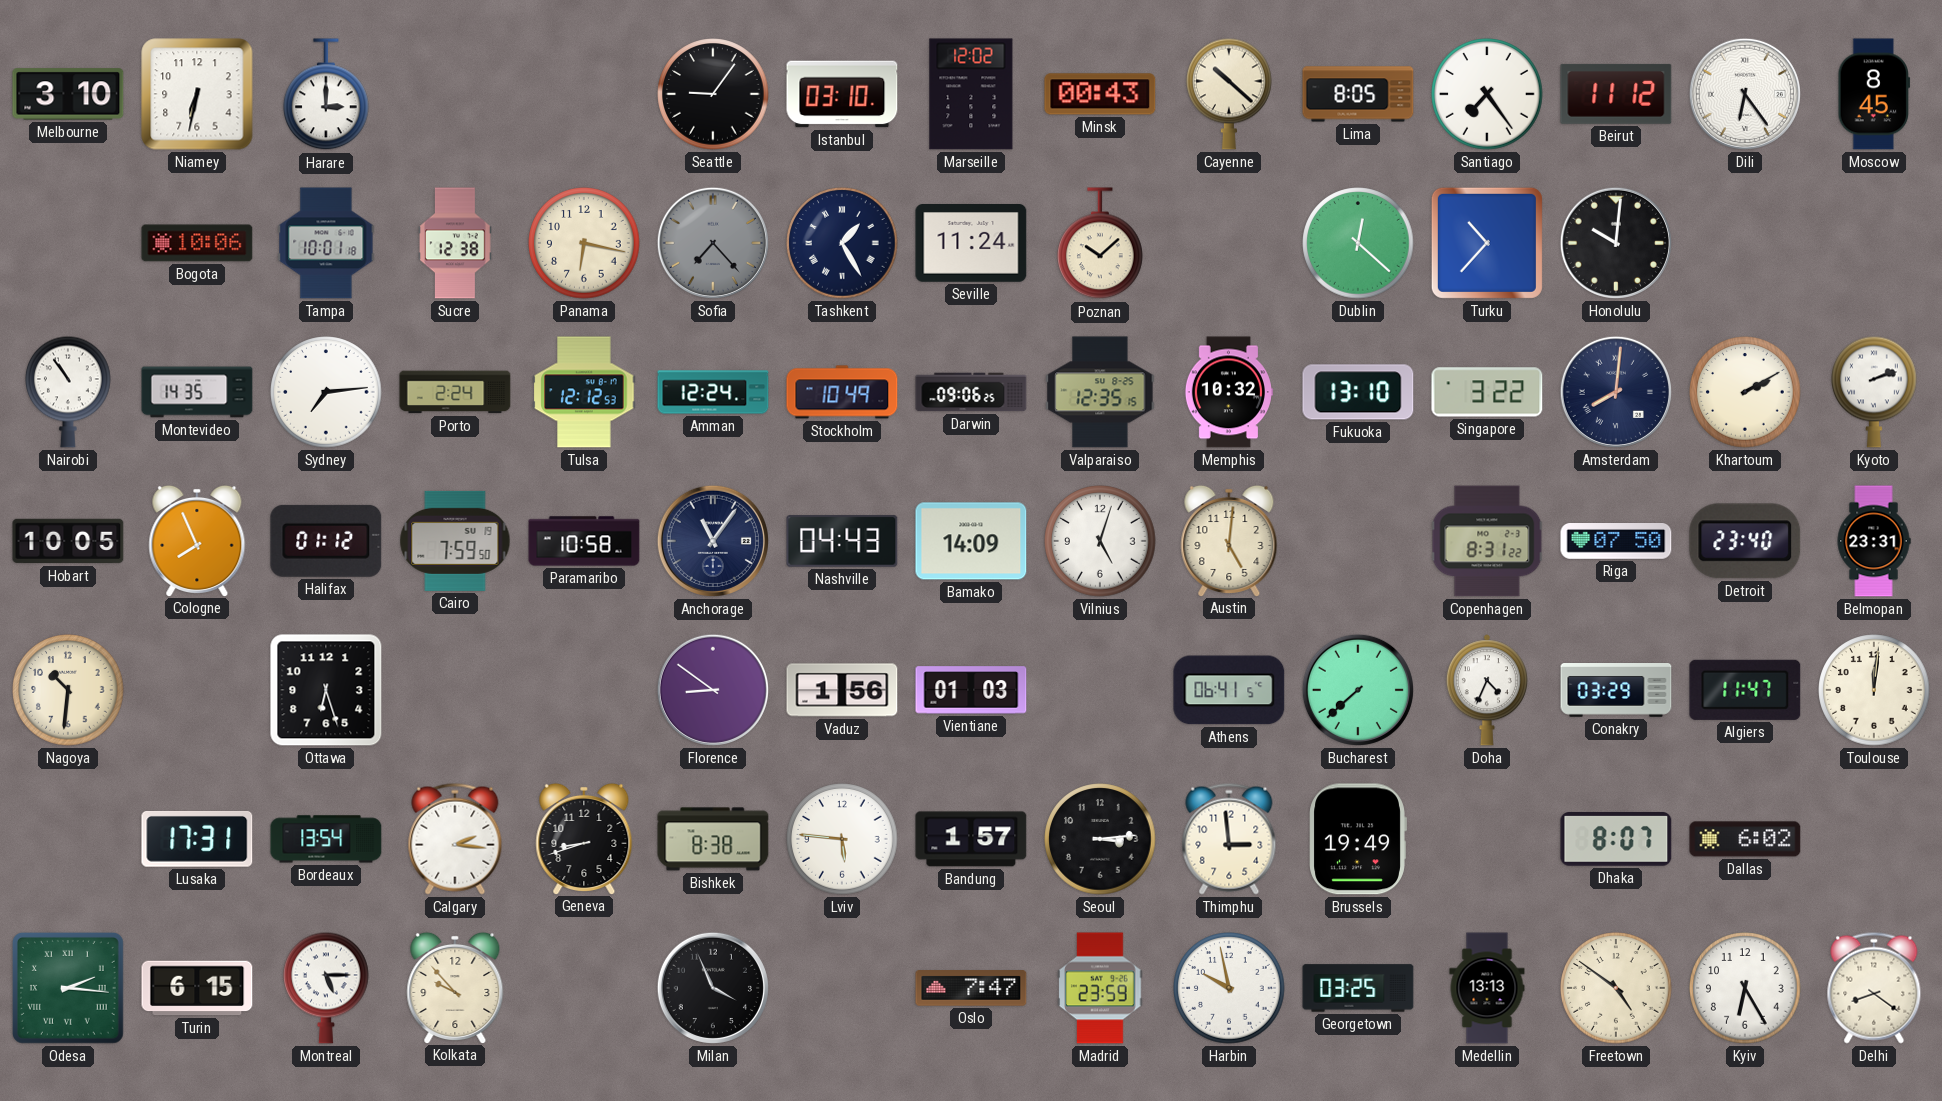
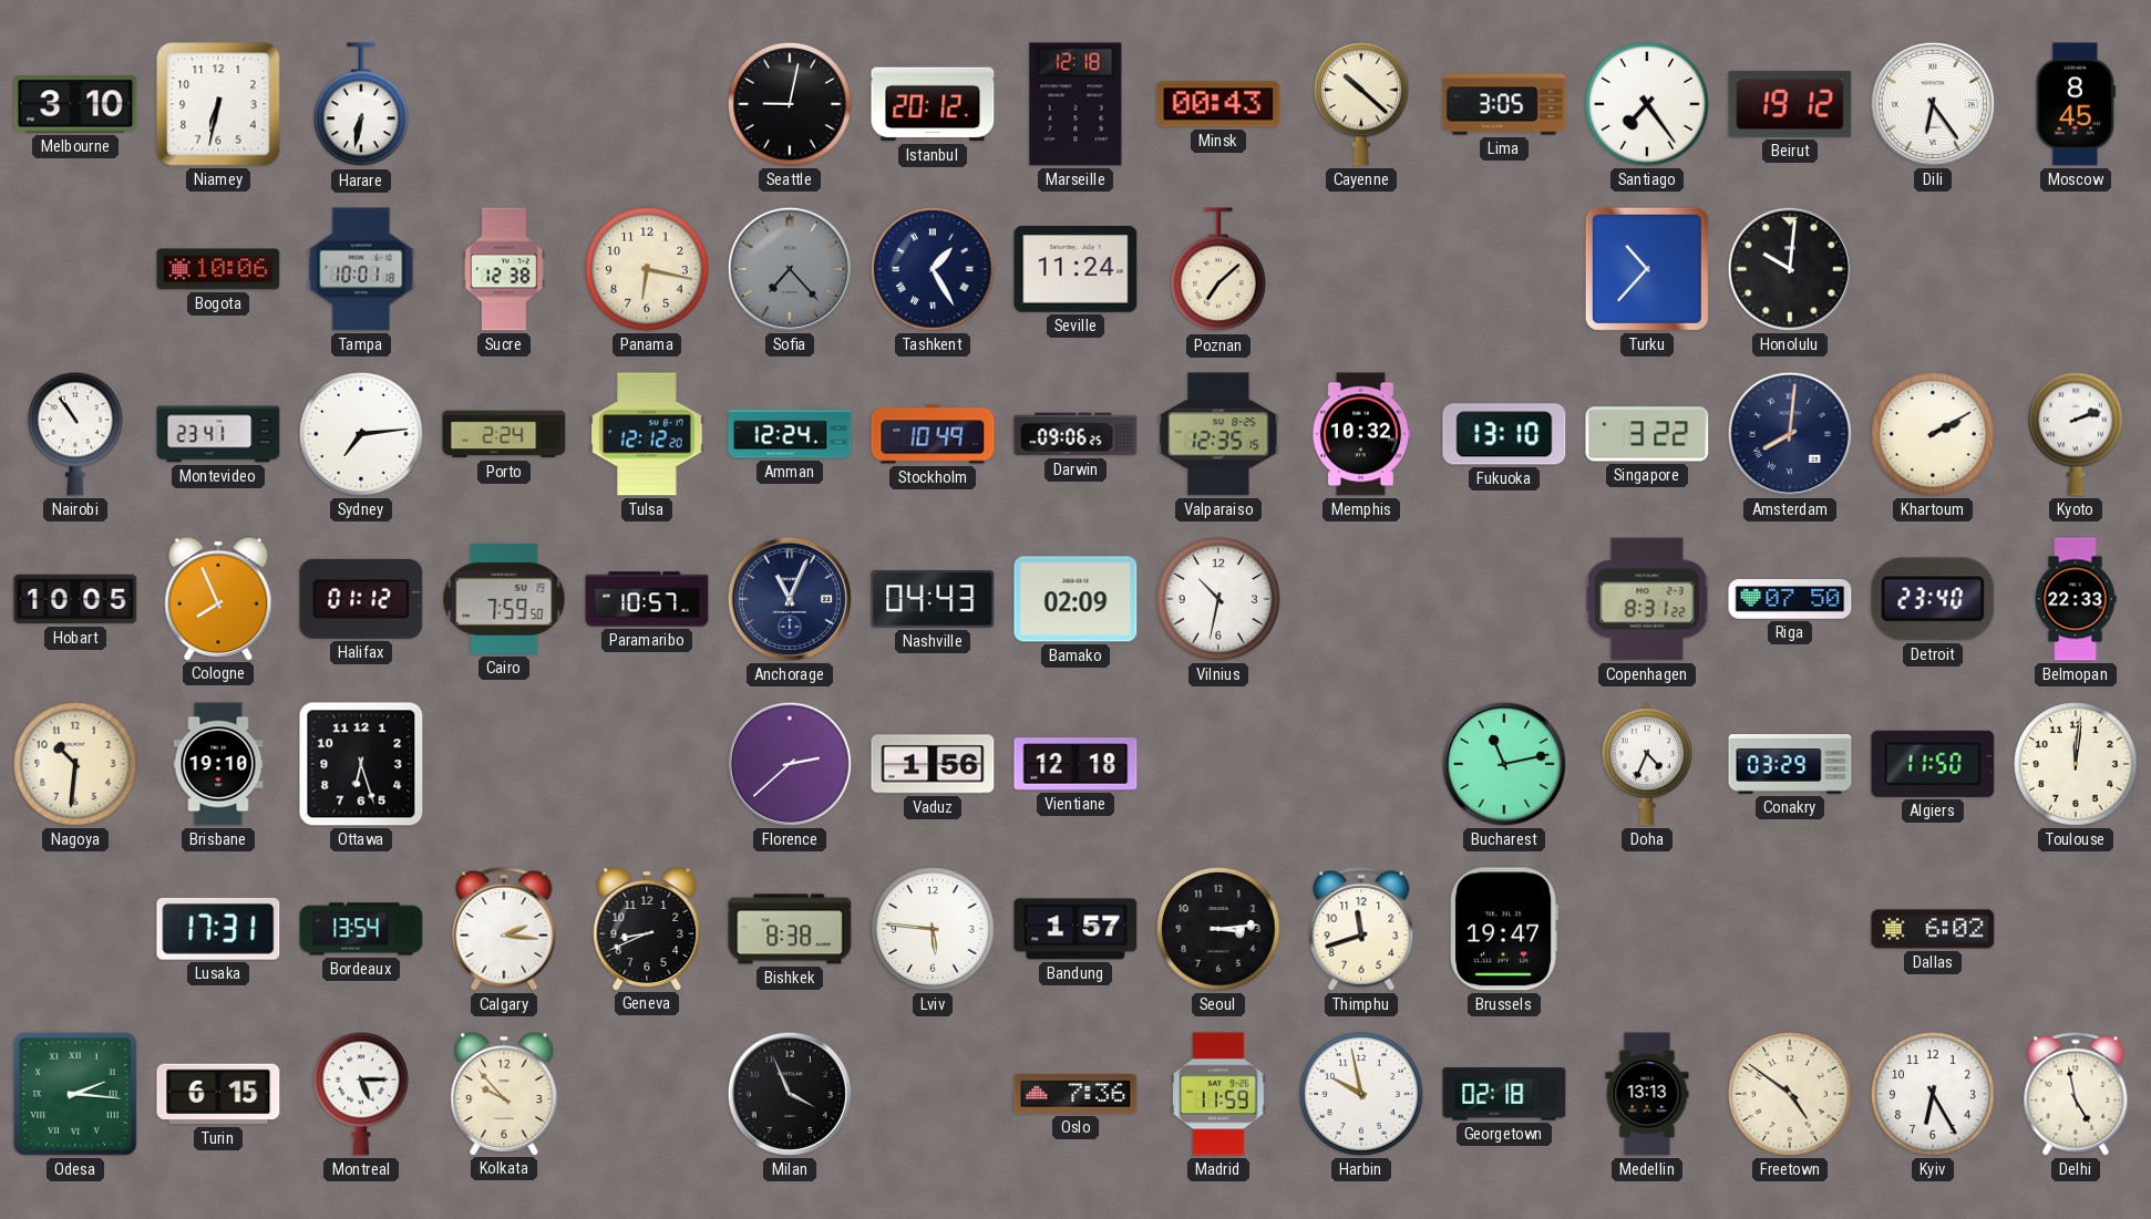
Harare: 3:00 -> 6:32 (362, 105)
Seattle: 9:06 -> 9:02 (790, 104)
Istanbul: 03:10 -> 20:12 (933, 104)
Marseille: 12:02 -> 12:18 (1075, 104)
Lima: 8:05 -> 3:05 (1504, 104)
Beirut: 11:12 -> 19:12 (1790, 104)
Poznan: 10:08 -> 7:08 (1219, 270)
Dublin: 12:22 -> none (1358, 243)
Montevideo: 14:35 -> 23:41 (218, 434)
Tulsa: 12:12:53 -> 12:12:20 (647, 434)
Paramaribo: 10:58 -> 10:57 (647, 599)
Anchorage: 11:06 -> 11:04 (790, 599)
Bamako: 14:09 -> 02:09 (1075, 599)
Vilnius: 5:03 -> 10:32 (1218, 599)
Austin: 5:01 -> none (1229, 540)
Belmopan: 23:31 -> 22:33 (2076, 599)
Brisbane: none -> 19:10 (218, 764)
Florence: 8:51 -> 2:38 (790, 764)
Vientiane: 01:03 -> 12:18 (1075, 764)
Athens: 06:41 -> none (1229, 690)
Bucharest: 7:38 -> 11:13 (1504, 764)
Algiers: 11:47 -> 11:50 (1933, 764)
Geneva: 8:42 -> 8:41 (647, 928)
Thimphu: 2:59 -> 11:42 (1361, 929)
Brussels: 19:49 -> 19:47 (1504, 929)
Dhaka: 8:07 -> none (1616, 840)
Oslo: 7:47 -> 7:36 (1075, 1094)
Madrid: 23:59 -> 11:59 (1218, 1094)
Georgetown: 03:25 -> 02:18 (1504, 1094)
Delhi: 8:21 -> 4:58 (2076, 1094)
